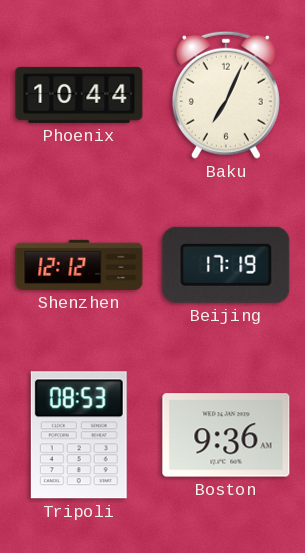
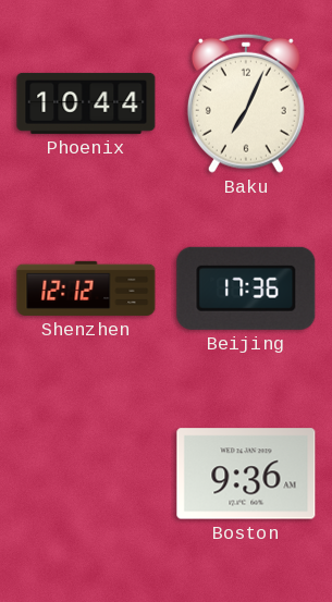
Beijing: 17:19 -> 17:36 (246, 288)
Tripoli: 08:53 -> none (79, 435)
